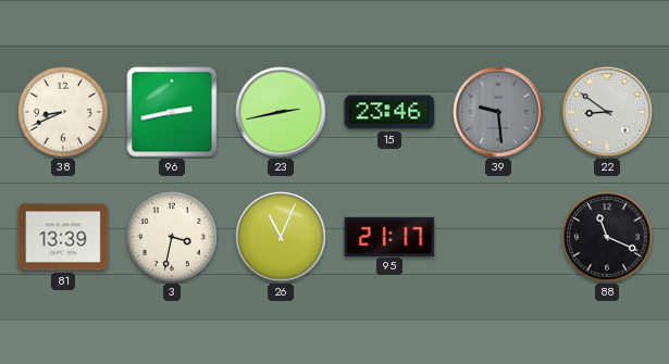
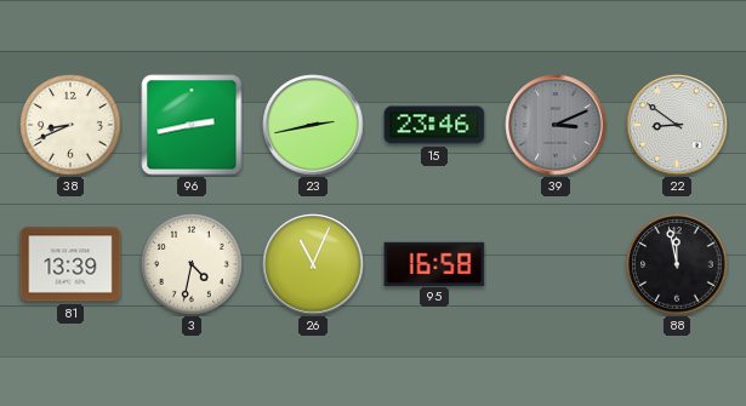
39: 9:29 -> 3:11 (556, 125)
3: 3:32 -> 4:32 (192, 264)
95: 21:17 -> 16:58 (434, 263)
88: 11:19 -> 11:58 (677, 264)
